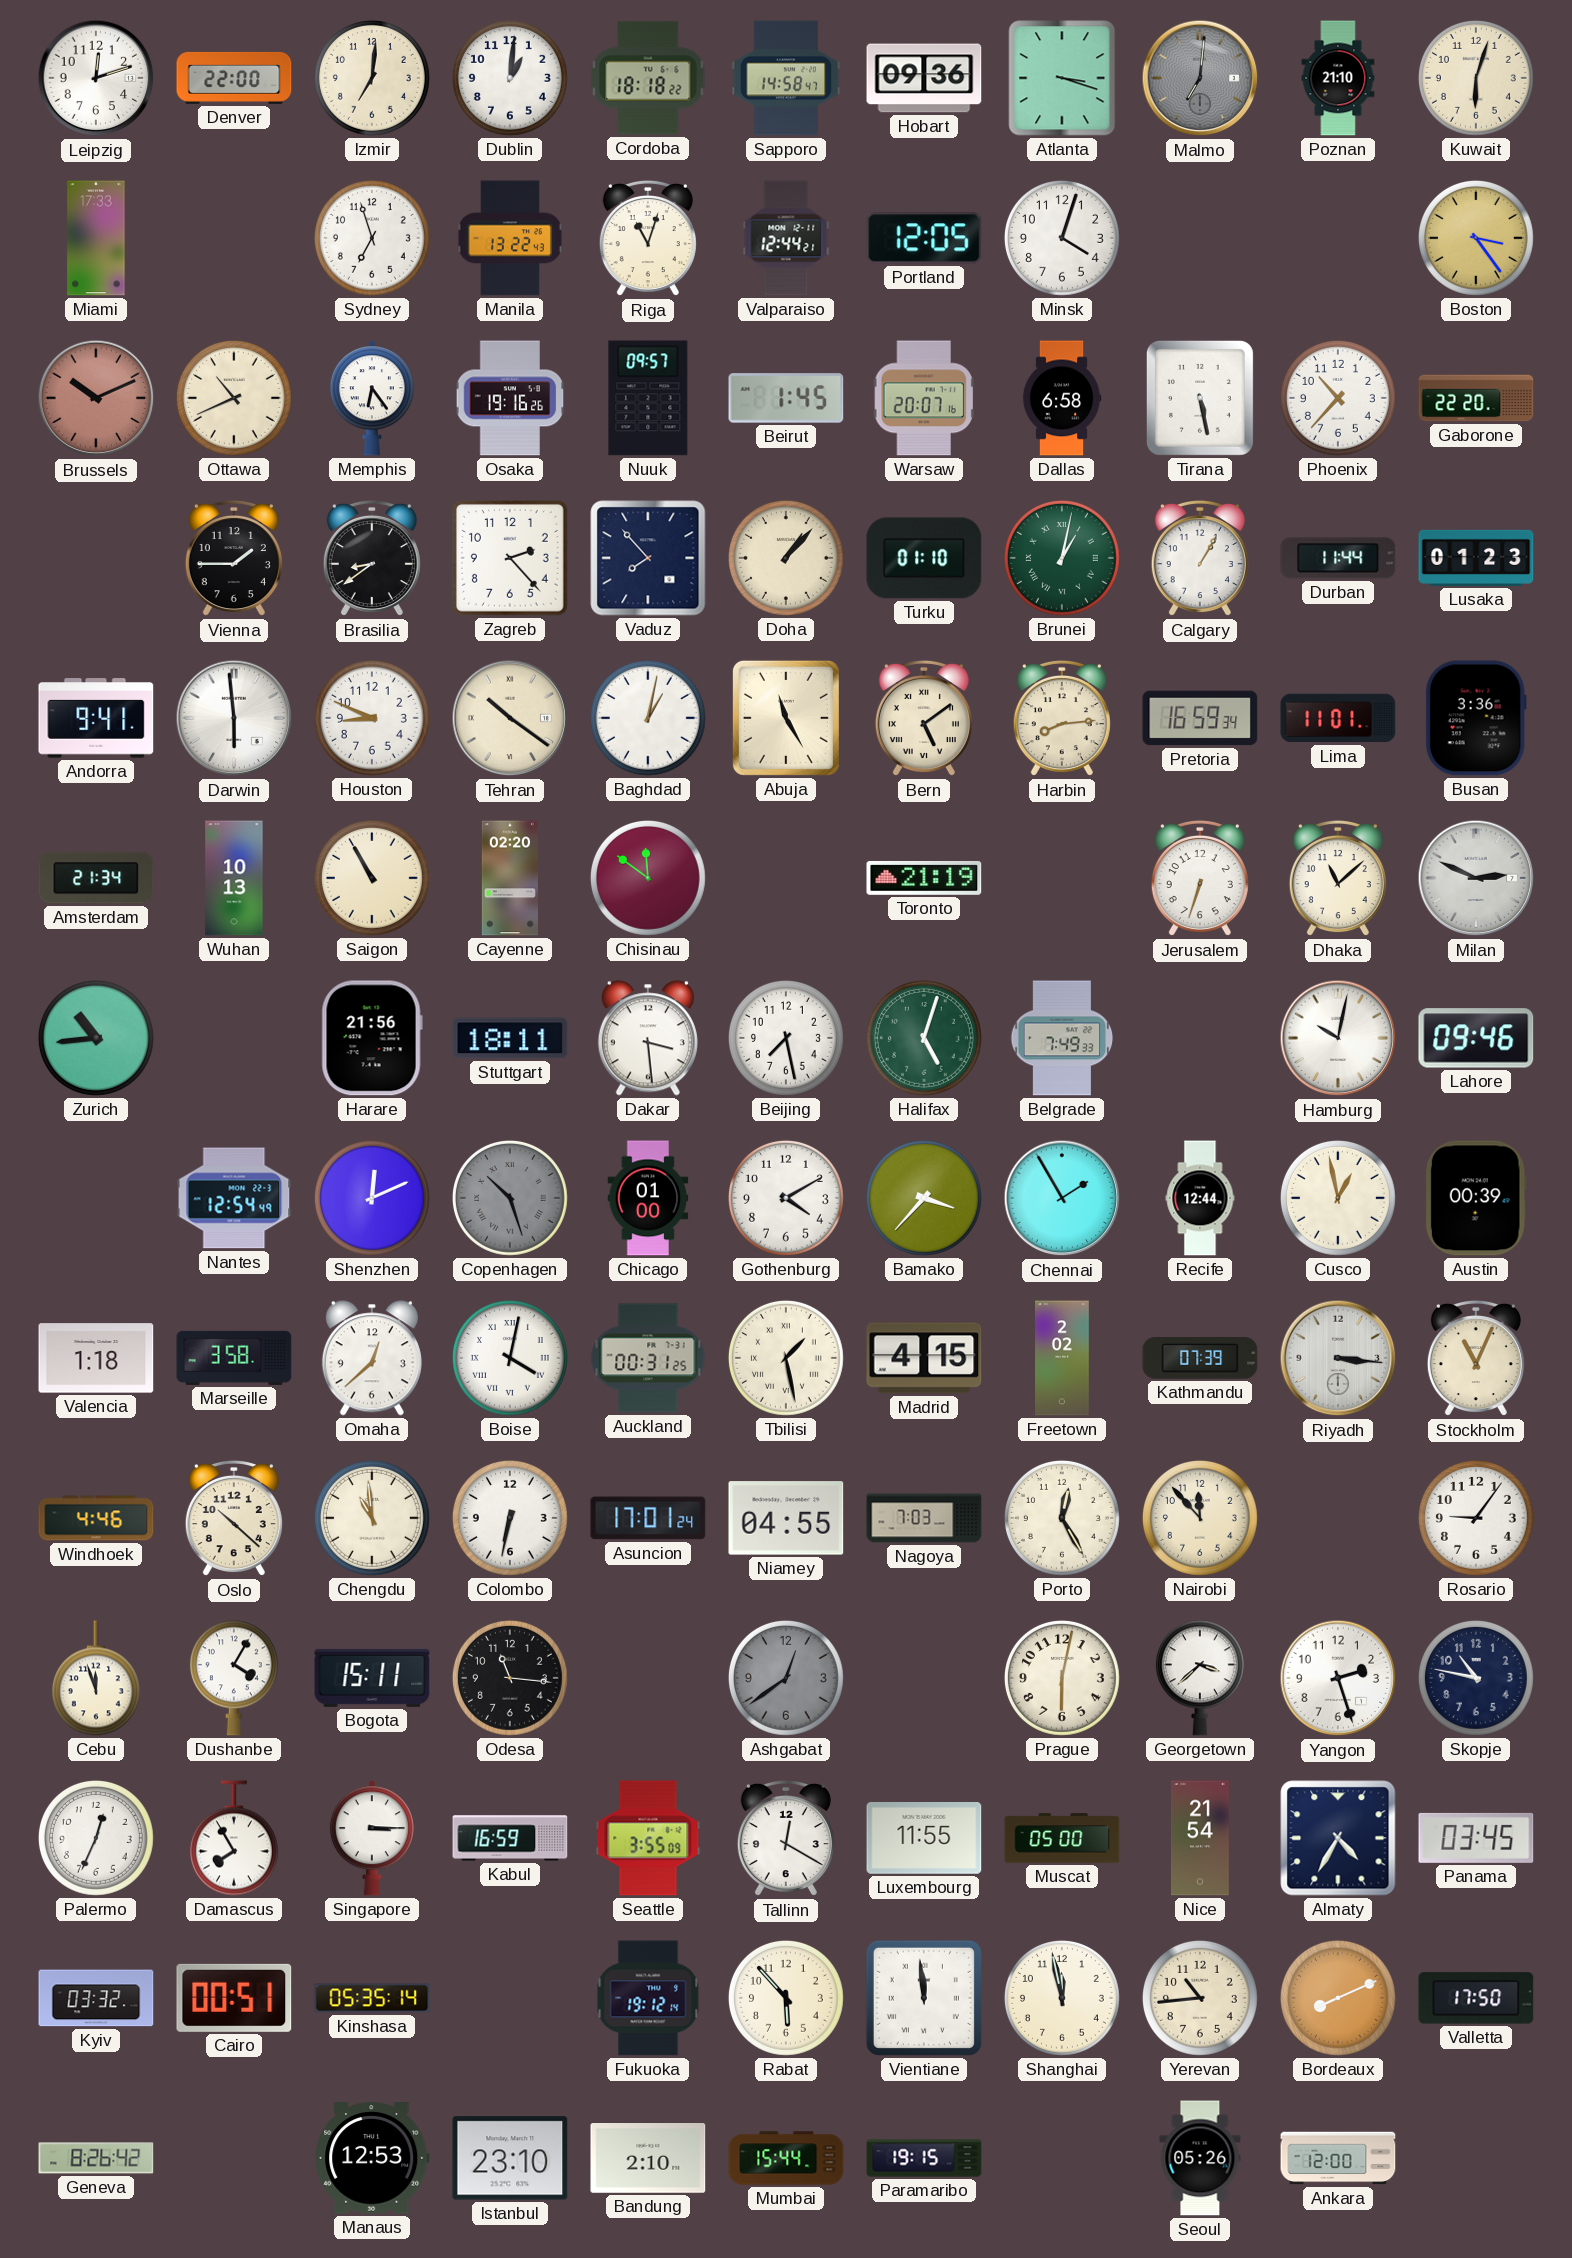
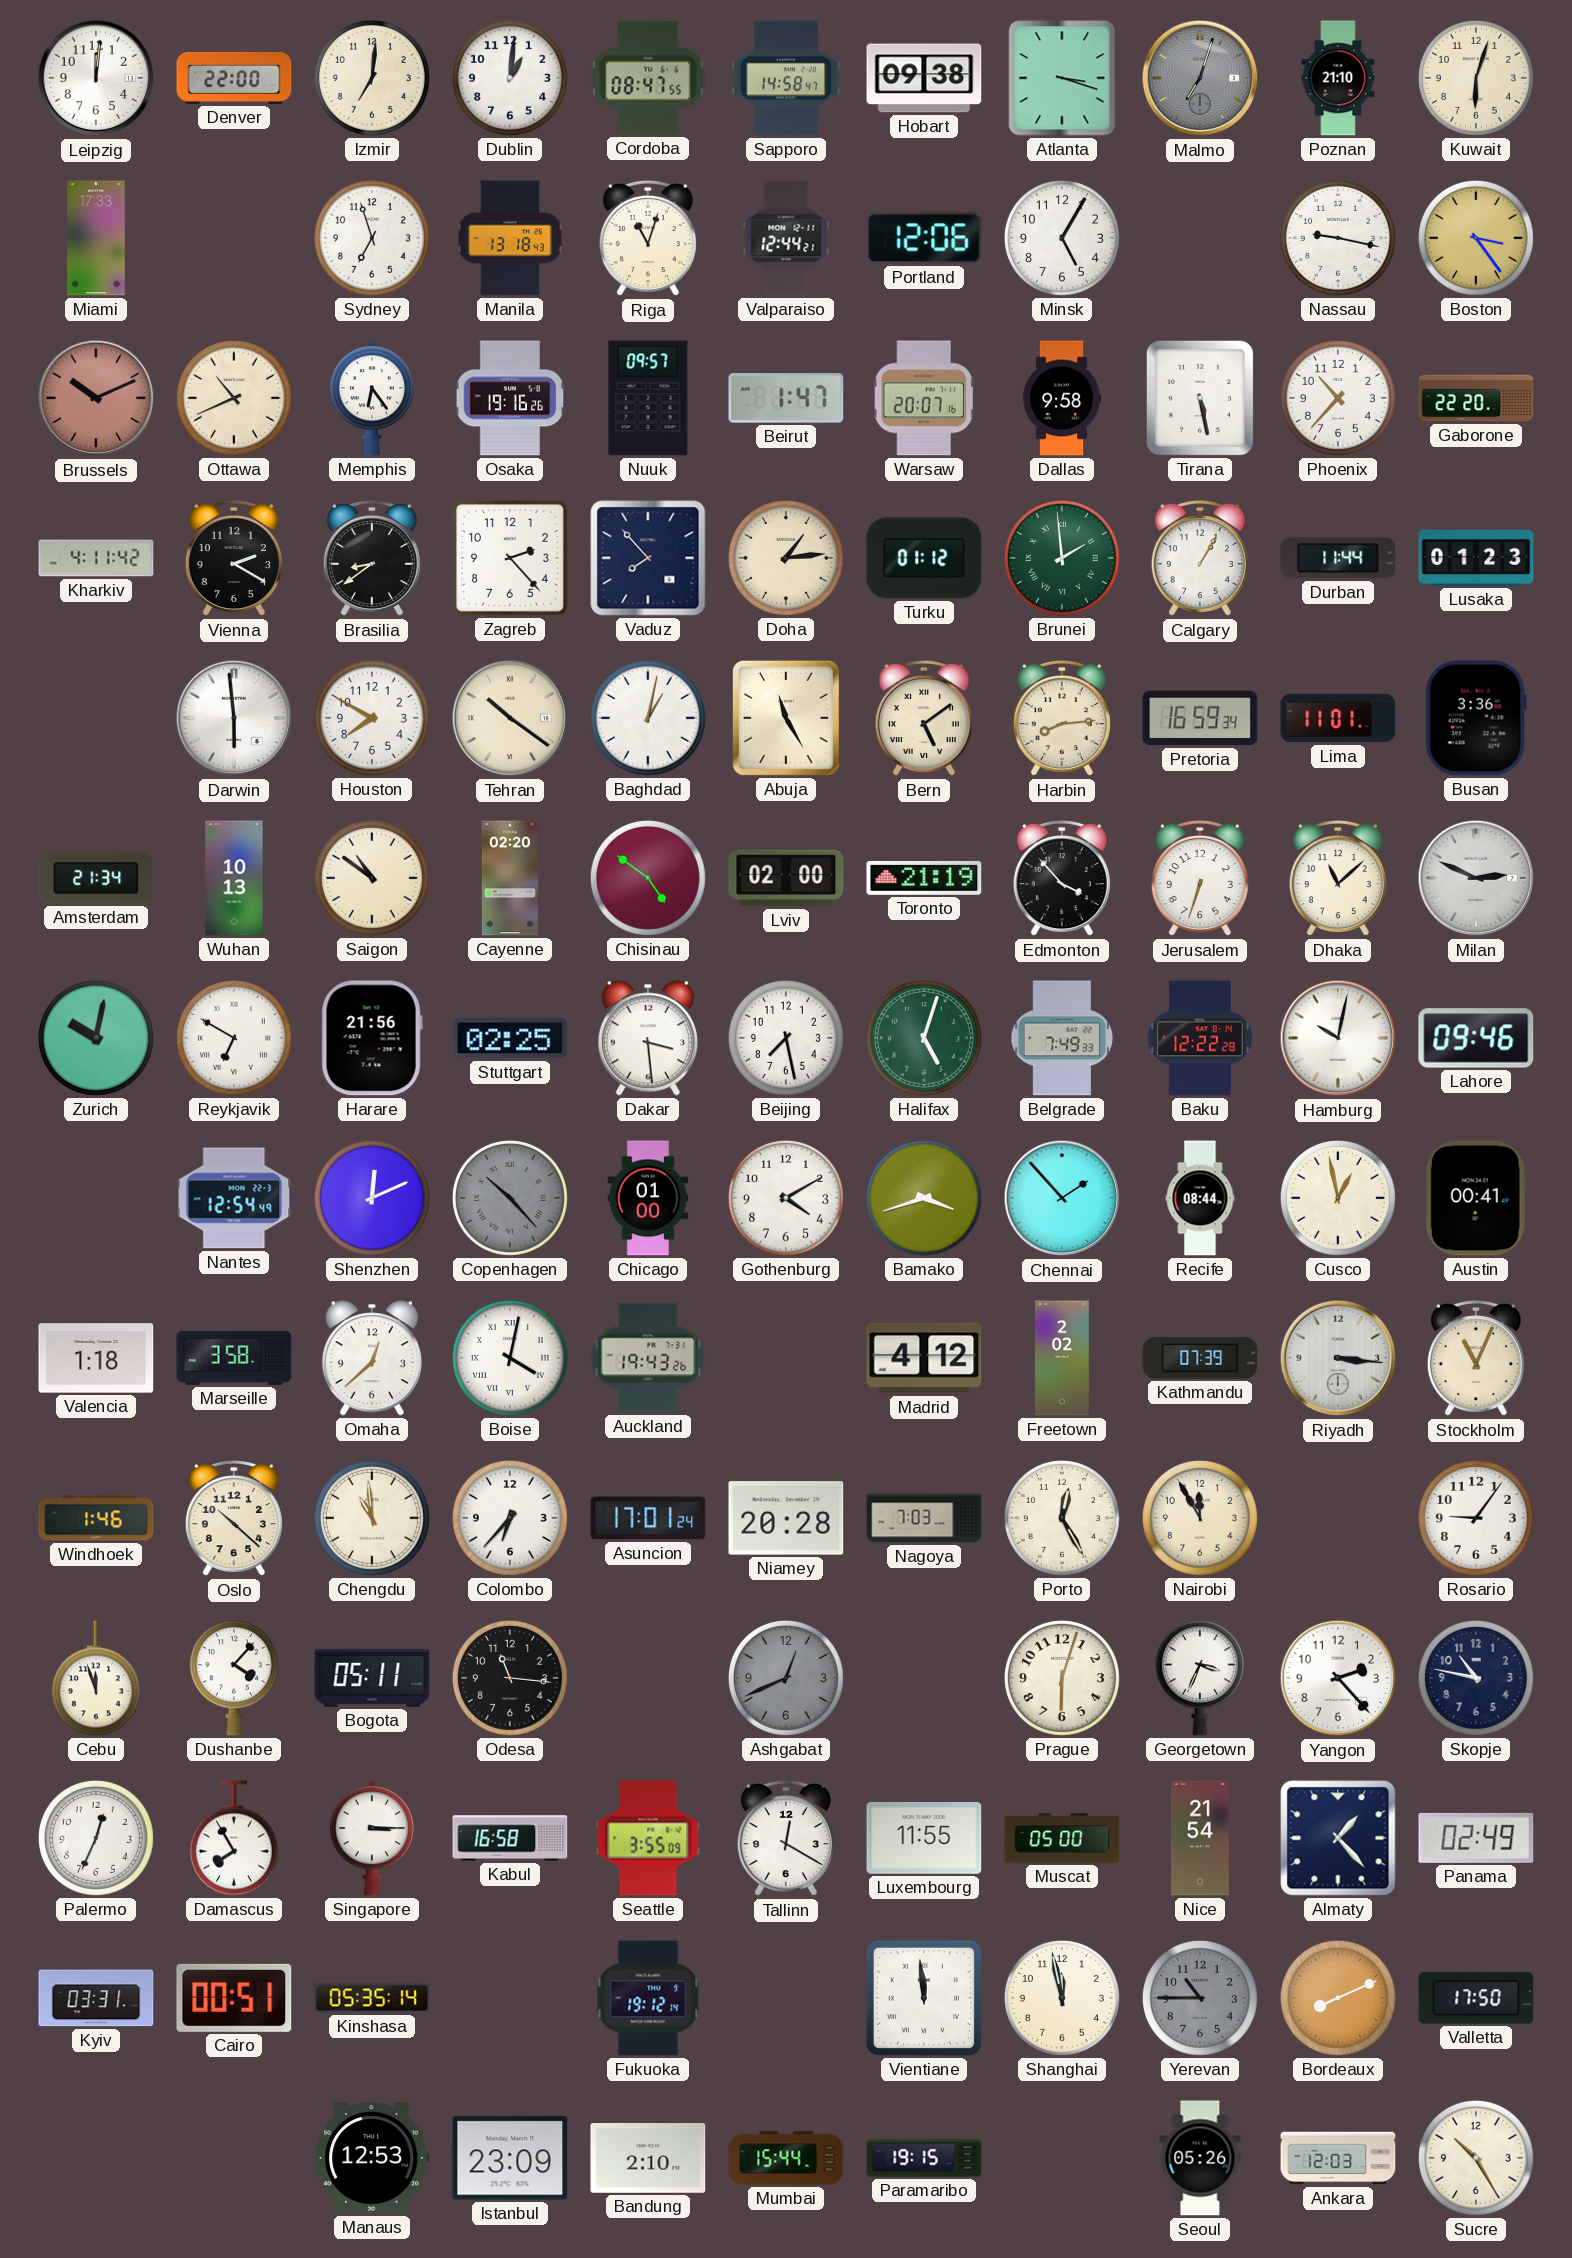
Leipzig: 12:12 -> 12:01 (96, 78)
Cordoba: 18:18 -> 08:47 (648, 78)
Hobart: 09:36 -> 09:38 (924, 78)
Malmo: 7:01 -> 7:03 (1200, 78)
Manila: 13:22 -> 13:18 (510, 238)
Portland: 12:05 -> 12:06 (924, 238)
Minsk: 4:03 -> 5:05 (1062, 238)
Nassau: none -> 9:17 (1338, 238)
Beirut: 1:45 -> 1:47 (786, 398)
Dallas: 6:58 -> 9:58 (1062, 398)
Kharkiv: none -> 4:11 (96, 558)
Vienna: 1:45 -> 2:20 (234, 558)
Doha: 1:07 -> 1:14 (786, 558)
Turku: 01:10 -> 01:12 (924, 558)
Brunei: 1:02 -> 1:59 (1062, 558)
Andorra: 9:41 -> none (96, 718)
Houston: 8:49 -> 7:50 (372, 718)
Saigon: 10:55 -> 10:51 (372, 878)
Chisinau: 11:51 -> 4:51 (648, 878)
Lviv: none -> 02:00 (786, 878)
Edmonton: none -> 3:53 (1062, 878)
Zurich: 10:44 -> 10:02 (96, 1038)
Reykjavik: none -> 6:50 (234, 1038)
Stuttgart: 18:11 -> 02:25 (510, 1038)
Baku: none -> 12:22 (1200, 1038)
Copenhagen: 10:27 -> 10:23 (510, 1198)
Bamako: 3:37 -> 3:42 (924, 1198)
Chennai: 1:55 -> 1:53 (1062, 1198)
Recife: 12:44 -> 08:44 (1200, 1198)
Austin: 00:39 -> 00:41 (1476, 1198)
Auckland: 00:31 -> 19:43 (648, 1358)
Tbilisi: 1:28 -> none (786, 1358)
Madrid: 4:15 -> 4:12 (924, 1358)
Windhoek: 4:46 -> 1:46 (96, 1518)
Colombo: 6:32 -> 6:37 (510, 1518)
Niamey: 04:55 -> 20:28 (786, 1518)
Nairobi: 11:53 -> 11:55 (1200, 1518)
Dushanbe: 4:05 -> 4:07 (234, 1678)
Bogota: 15:11 -> 05:11 (372, 1678)
Ashgabat: 12:39 -> 12:41 (786, 1678)
Prague: 6:02 -> 6:03 (1062, 1678)
Georgetown: 3:38 -> 3:34 (1200, 1678)
Yangon: 2:27 -> 2:23 (1338, 1678)
Kabul: 16:59 -> 16:58 (510, 1838)
Almaty: 4:35 -> 1:23 (1338, 1838)
Panama: 03:45 -> 02:49 (1476, 1838)
Kyiv: 03:32 -> 03:31 (96, 1998)
Rabat: 5:53 -> none (786, 1998)
Yerevan: 10:44 -> 10:45 (1200, 1998)
Yerevan dial: cream -> grey (1200, 1998)
Geneva: 8:26 -> none (96, 2158)
Istanbul: 23:10 -> 23:09 (510, 2158)
Ankara: 12:00 -> 12:03 (1338, 2158)
Sucre: none -> 10:25 (1476, 2158)
